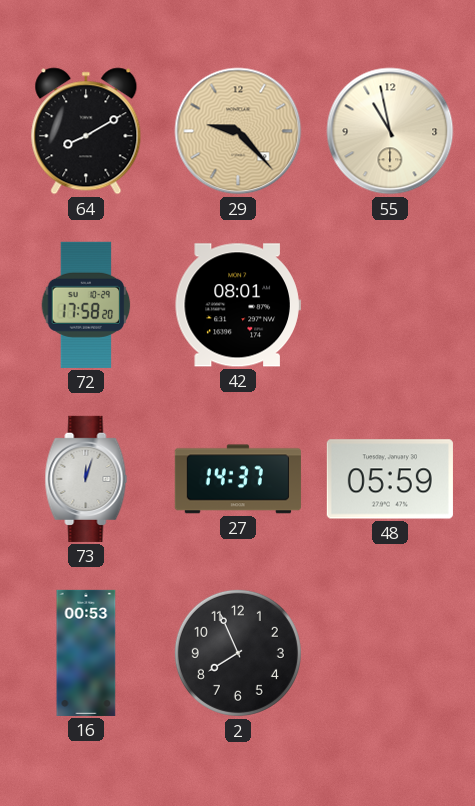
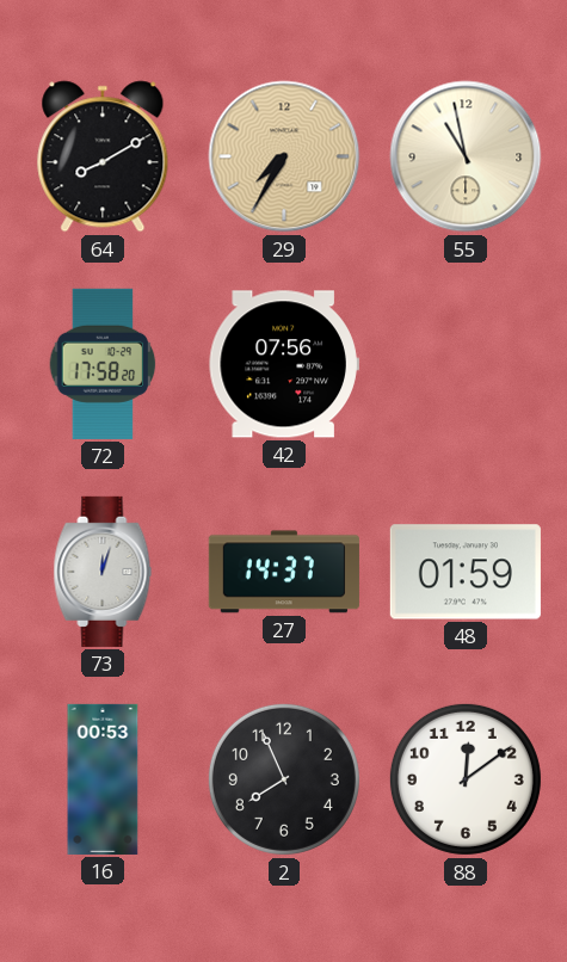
29: 9:23 -> 7:35 (284, 156)
42: 08:01 -> 07:56 (284, 364)
48: 05:59 -> 01:59 (466, 572)
88: none -> 12:09 (466, 779)
